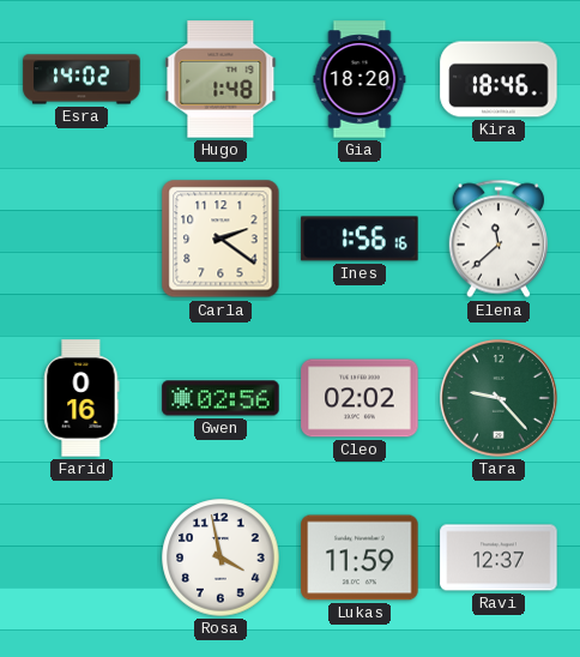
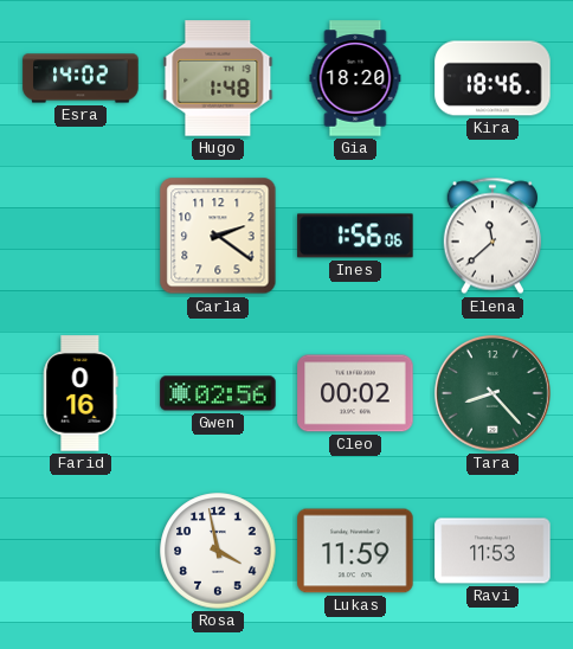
Ines: 1:56:16 -> 1:56:06 (355, 236)
Cleo: 02:02 -> 00:02 (355, 393)
Tara: 9:23 -> 8:23 (492, 393)
Ravi: 12:37 -> 11:53 (492, 551)
